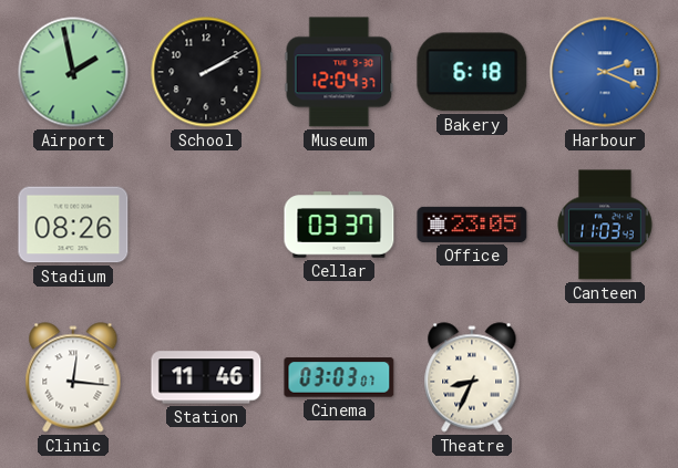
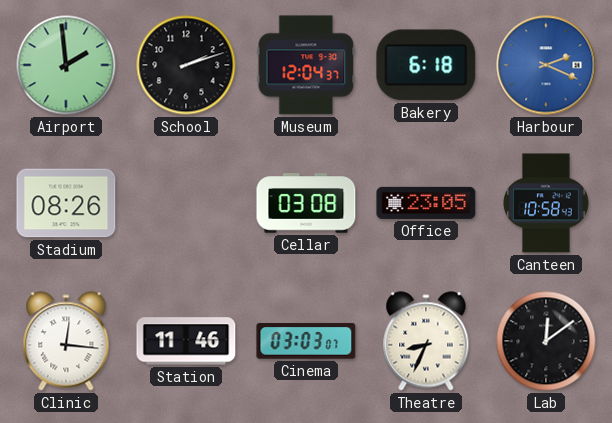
Airport: 1:58 -> 1:59 (66, 65)
School: 2:10 -> 2:12 (186, 65)
Cellar: 03:37 -> 03:08 (306, 203)
Canteen: 11:03 -> 10:58 (547, 203)
Lab: none -> 12:09 (546, 341)
